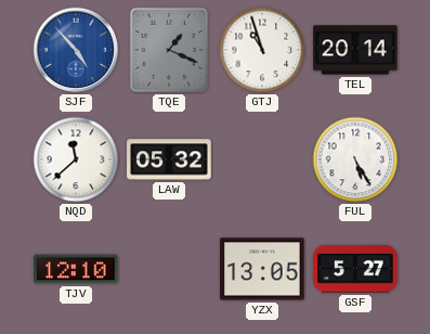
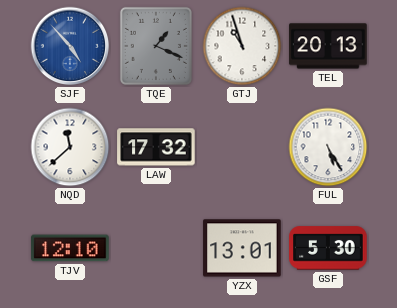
TEL: 20:14 -> 20:13 (328, 46)
LAW: 05:32 -> 17:32 (156, 147)
YZX: 13:05 -> 13:01 (242, 248)
GSF: 5:27 -> 5:30 (328, 248)
